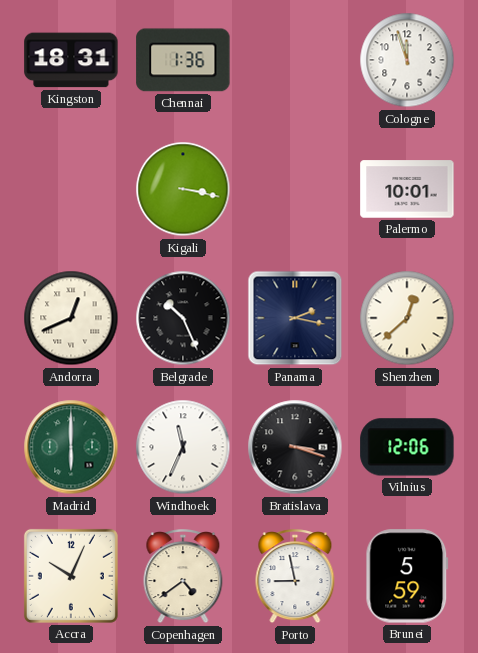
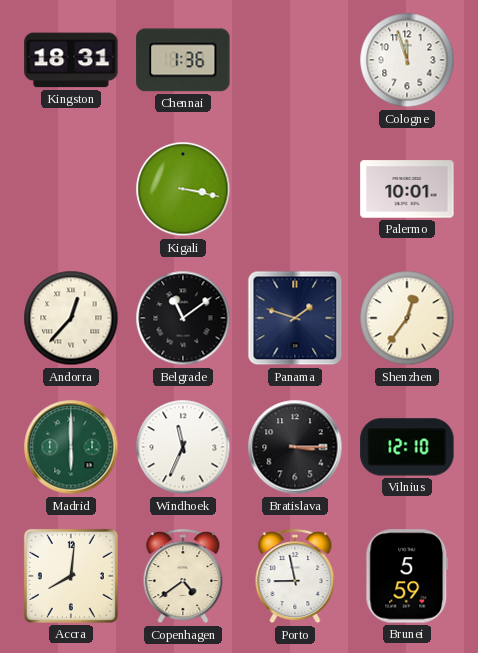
Andorra: 12:41 -> 12:37 (71, 318)
Belgrade: 10:26 -> 11:09 (183, 318)
Panama: 2:17 -> 1:48 (295, 318)
Shenzhen: 12:38 -> 12:36 (407, 318)
Bratislava: 3:18 -> 3:15 (295, 447)
Vilnius: 12:06 -> 12:10 (407, 447)
Accra: 10:04 -> 8:01 (71, 576)
